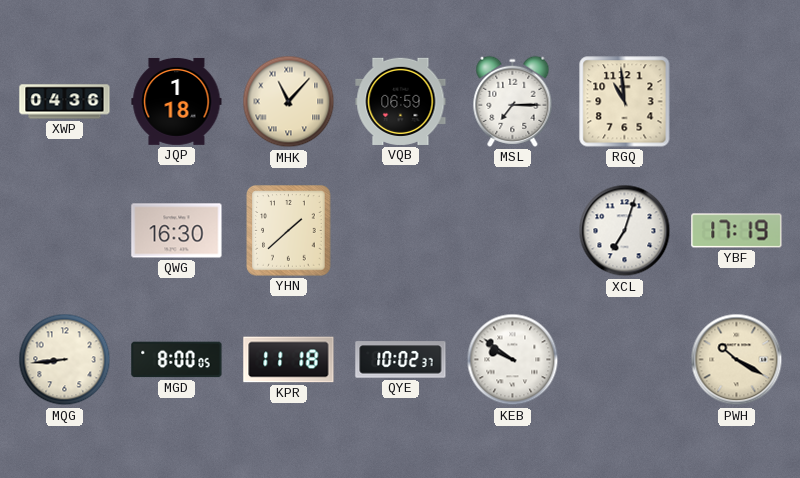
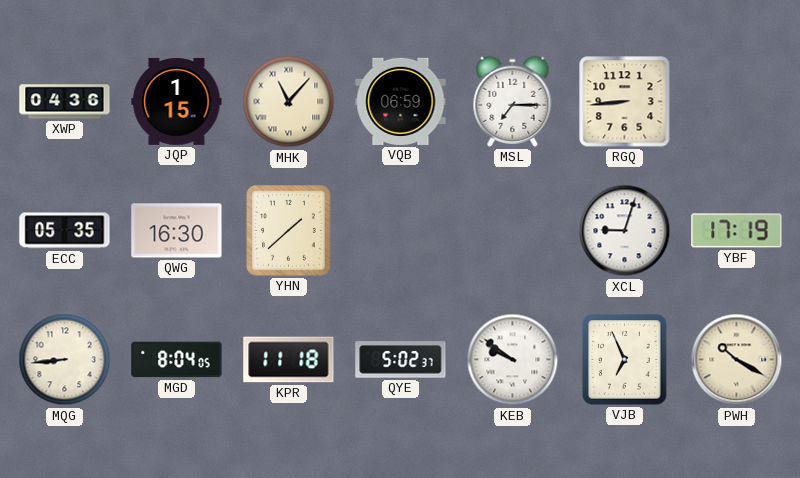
JQP: 1:18 -> 1:15 (177, 101)
RGQ: 10:59 -> 8:44 (625, 102)
ECC: none -> 05:35 (65, 231)
XCL: 7:03 -> 9:03 (625, 231)
MGD: 8:00 -> 8:04 (177, 360)
QYE: 10:02 -> 5:02 (401, 360)
VJB: none -> 6:56 (625, 360)
